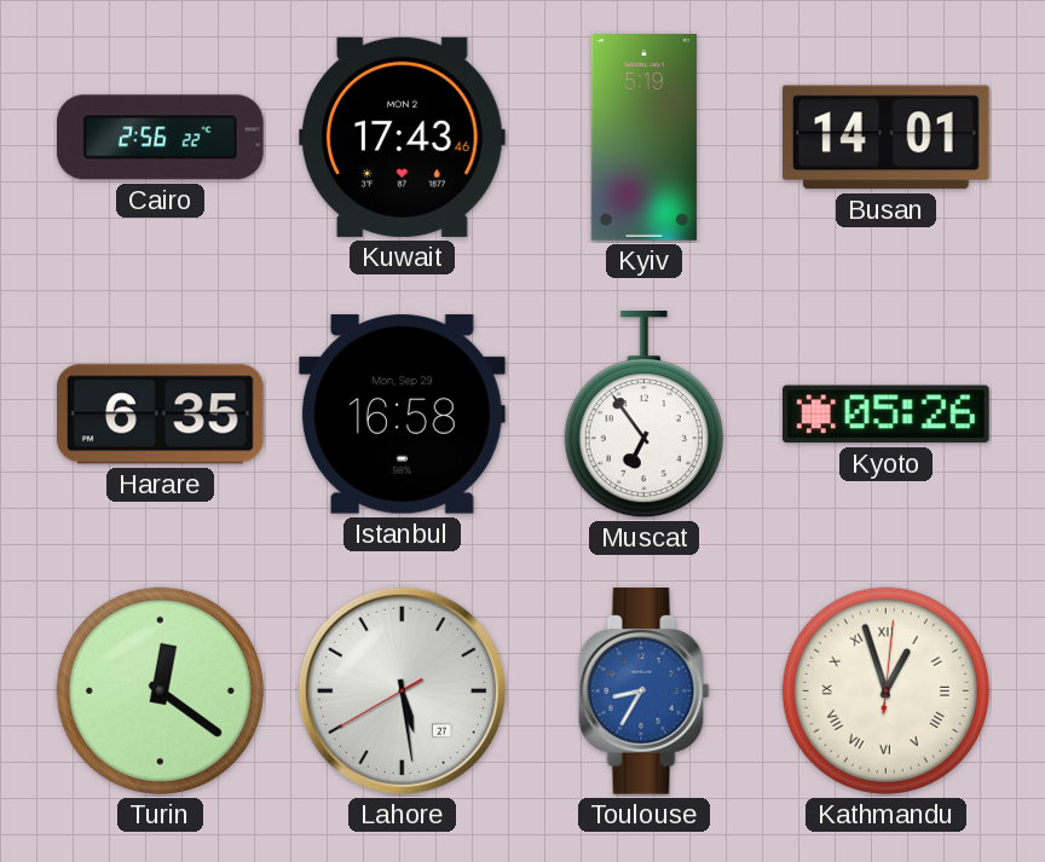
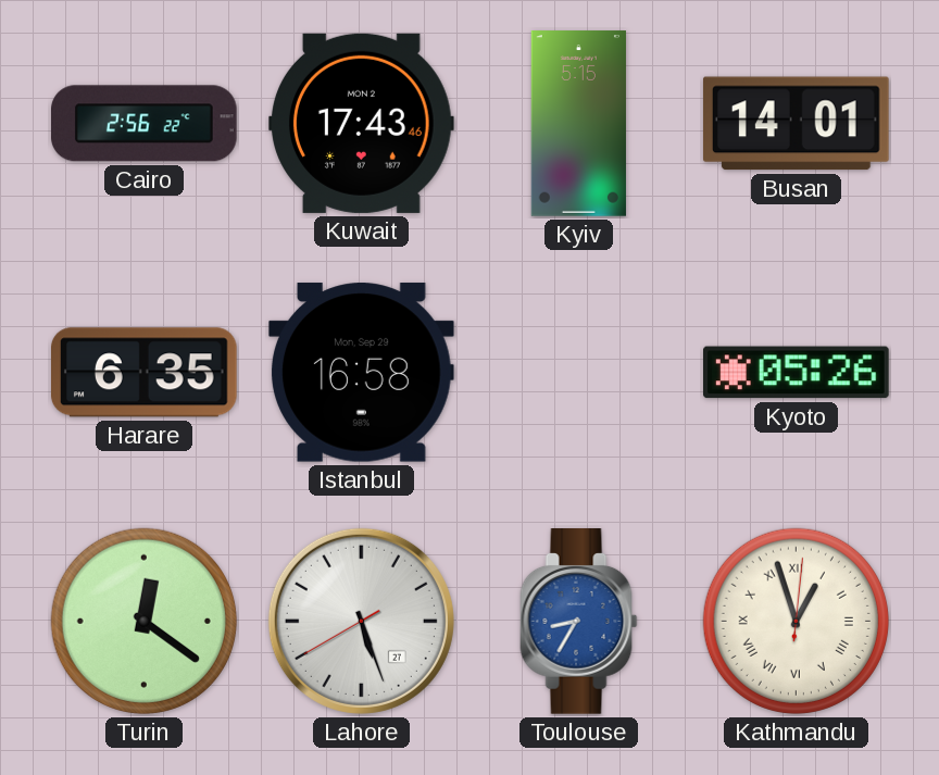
Kyiv: 5:19 -> 5:15 (578, 124)
Muscat: 6:54 -> none (643, 416)
Lahore: 5:28 -> 5:26 (361, 621)
